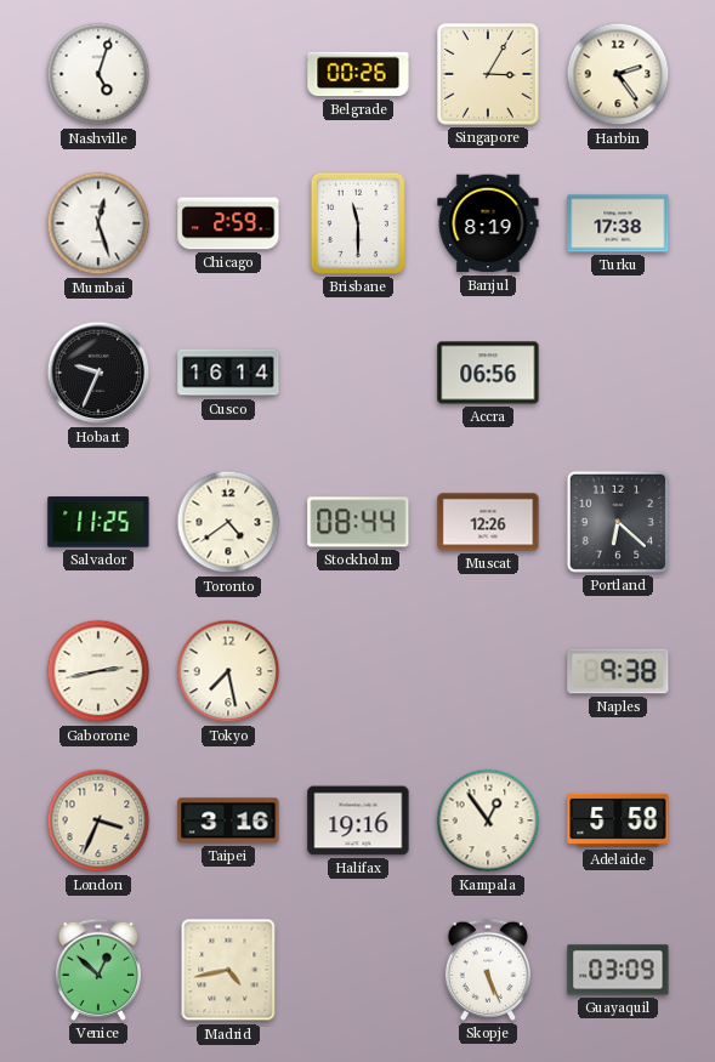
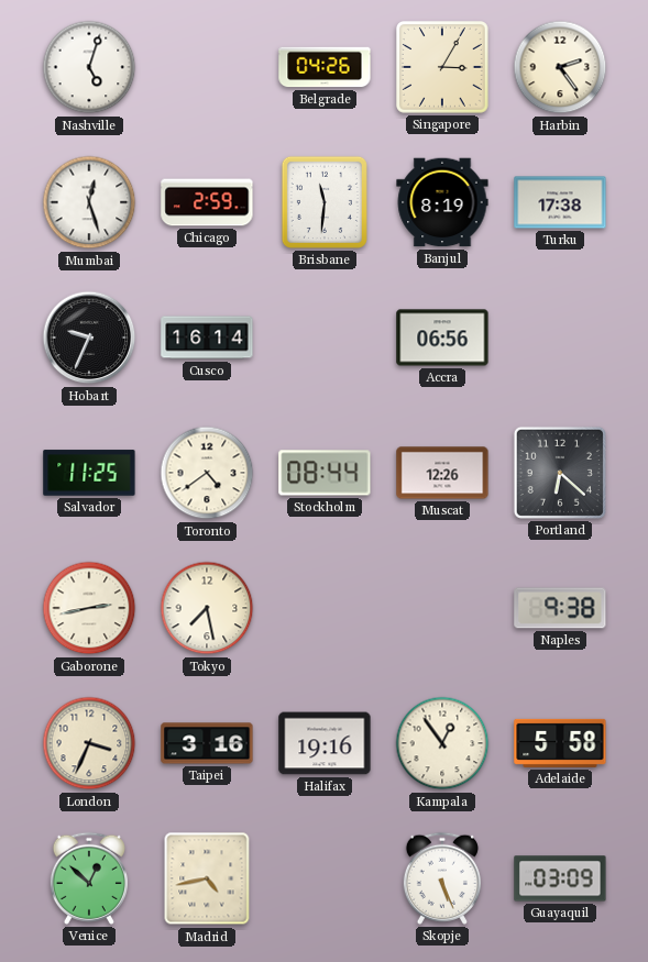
Belgrade: 00:26 -> 04:26 (325, 67)
Brisbane: 11:30 -> 11:31 (325, 202)
